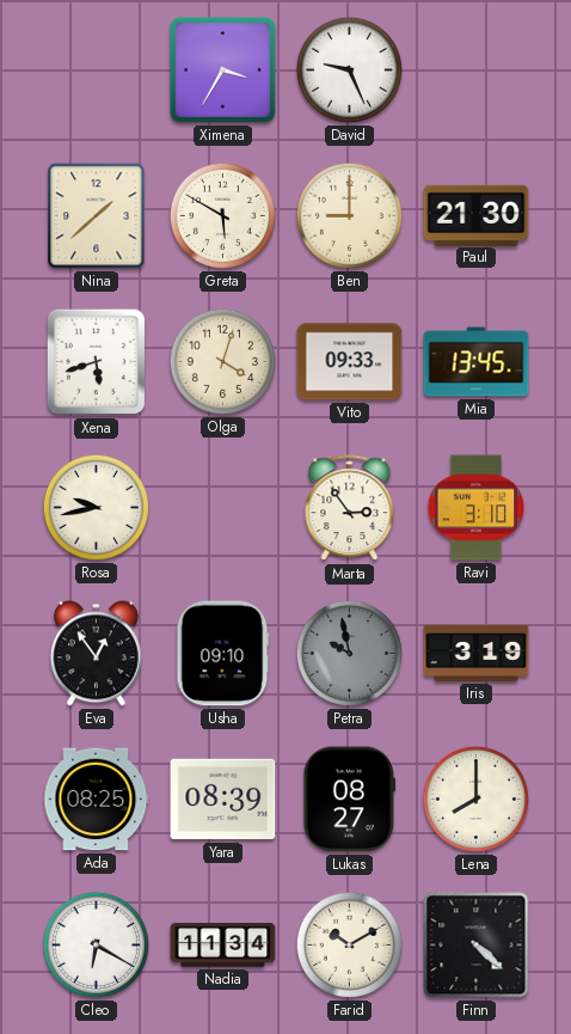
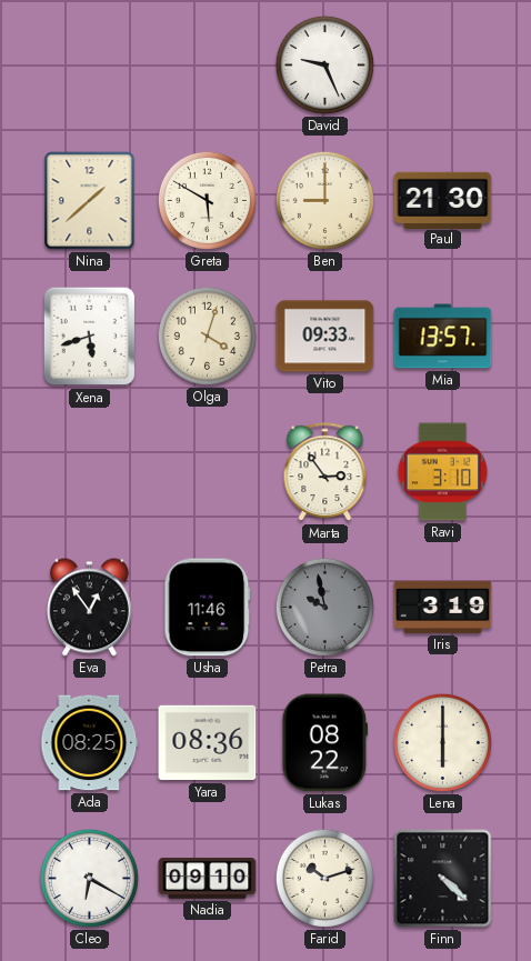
Ximena: 3:35 -> none (222, 69)
Mia: 13:45 -> 13:57 (443, 337)
Rosa: 9:43 -> none (96, 507)
Usha: 09:10 -> 11:46 (208, 608)
Yara: 08:39 -> 08:36 (208, 743)
Lukas: 08:27 -> 08:22 (324, 743)
Lena: 8:00 -> 6:00 (442, 742)
Nadia: 11:34 -> 09:10 (208, 879)
Farid: 10:10 -> 10:12 (324, 878)
